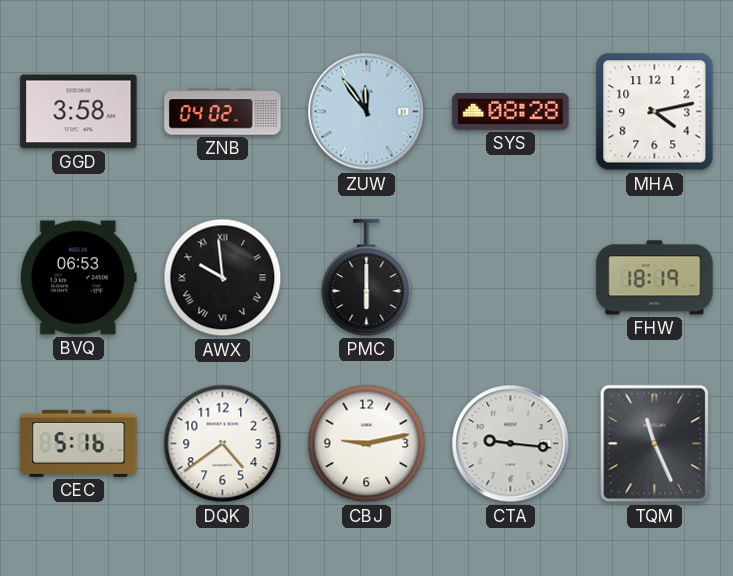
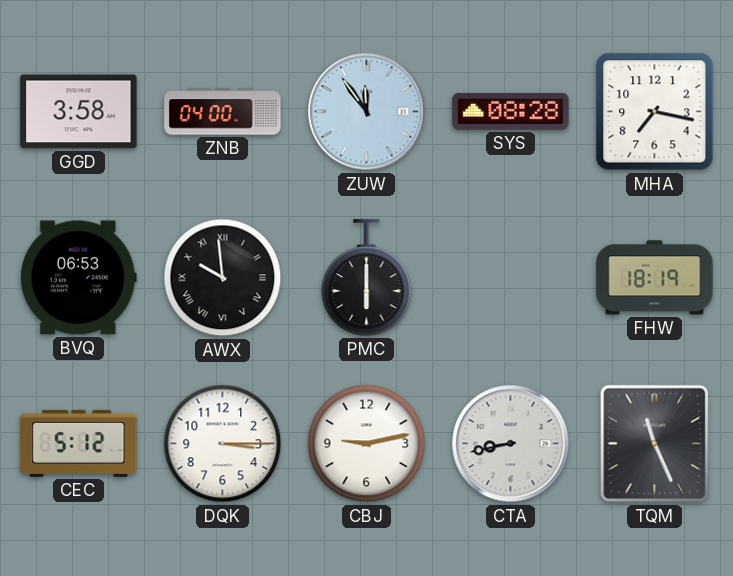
ZNB: 04:02 -> 04:00 (223, 112)
MHA: 4:13 -> 7:17 (655, 112)
CEC: 5:16 -> 5:12 (79, 443)
DQK: 4:39 -> 3:15 (223, 444)
CTA: 9:16 -> 8:43 (511, 444)
